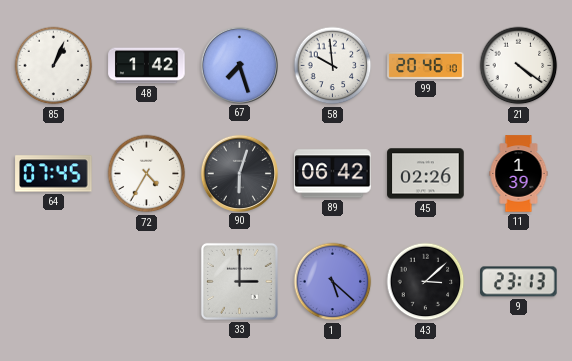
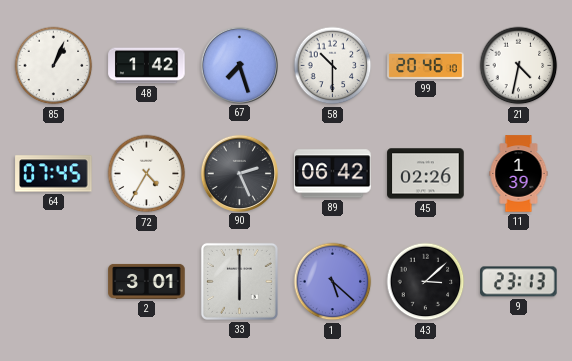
58: 9:59 -> 10:30 (333, 66)
21: 4:21 -> 4:32 (519, 66)
90: 6:03 -> 2:26 (239, 173)
2: none -> 3:01 (147, 281)
33: 3:00 -> 6:00 (239, 281)
